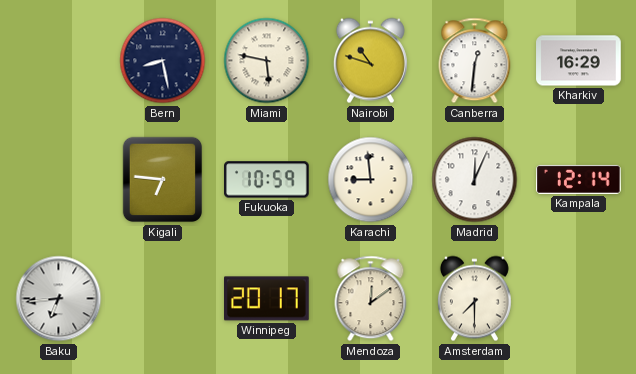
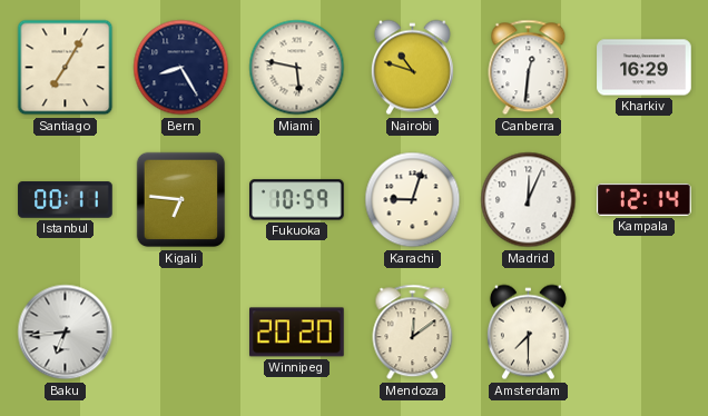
Santiago: none -> 7:05 (66, 68)
Bern: 8:28 -> 8:25 (181, 68)
Istanbul: none -> 00:11 (66, 200)
Karachi: 8:59 -> 9:03 (413, 200)
Winnipeg: 20:17 -> 20:20 (297, 333)
